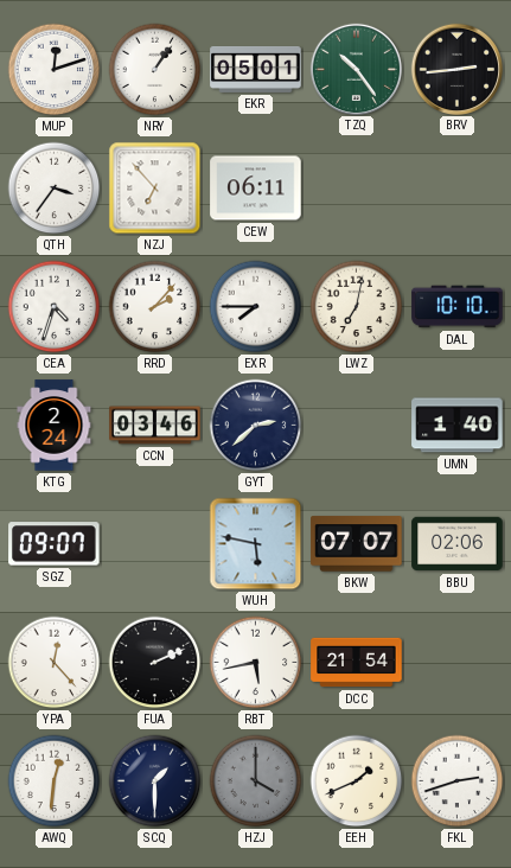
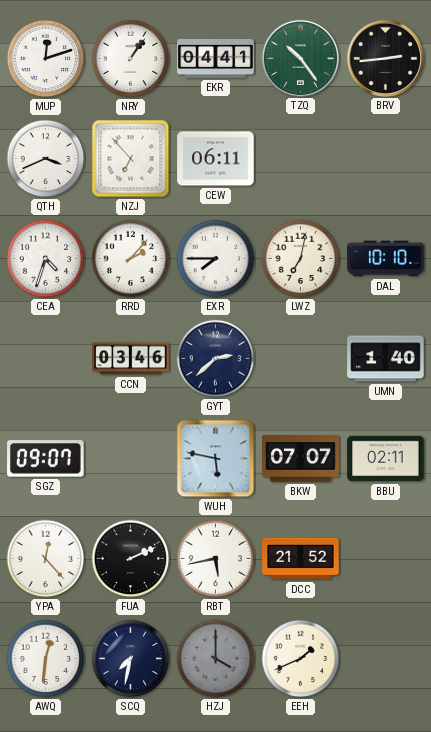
EKR: 05:01 -> 04:41 (216, 58)
QTH: 3:36 -> 3:41 (46, 159)
KTG: 2:24 -> none (55, 426)
BBU: 02:06 -> 02:11 (386, 459)
DCC: 21:54 -> 21:52 (301, 559)
SCQ: 1:30 -> 7:32 (131, 659)
FKL: 2:42 -> none (458, 781)
